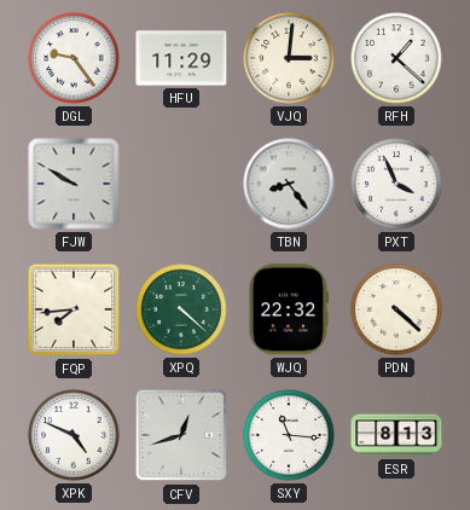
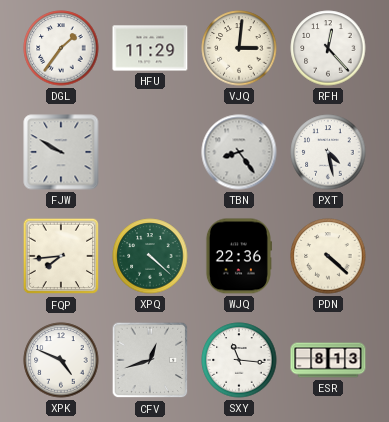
DGL: 9:24 -> 1:36 (61, 48)
RFH: 1:22 -> 12:23 (328, 48)
PXT: 3:56 -> 4:28 (328, 152)
WJQ: 22:32 -> 22:36 (238, 256)
